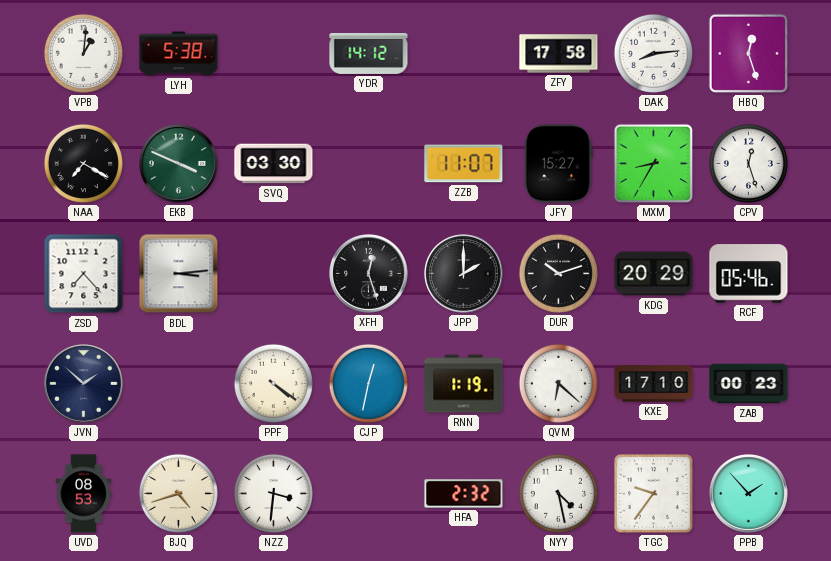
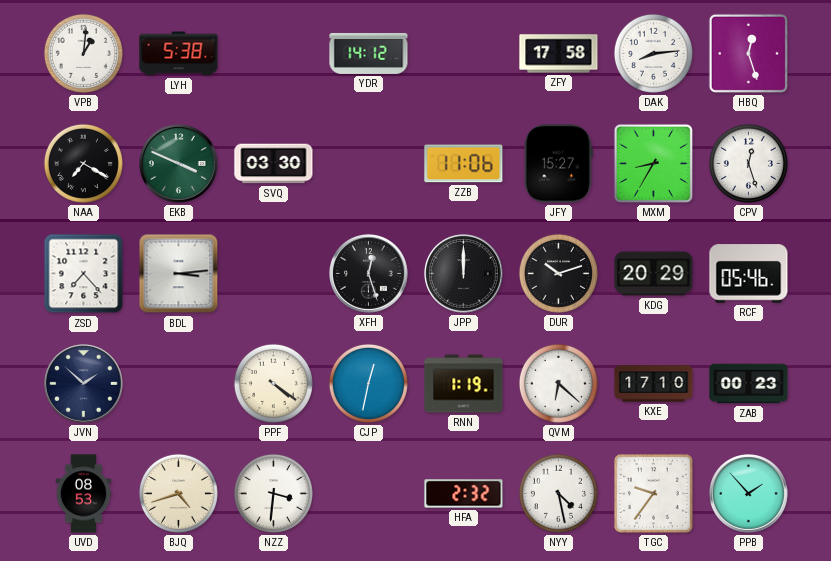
ZZB: 11:07 -> 11:06 (464, 164)
JPP: 2:00 -> 12:00 (464, 274)
